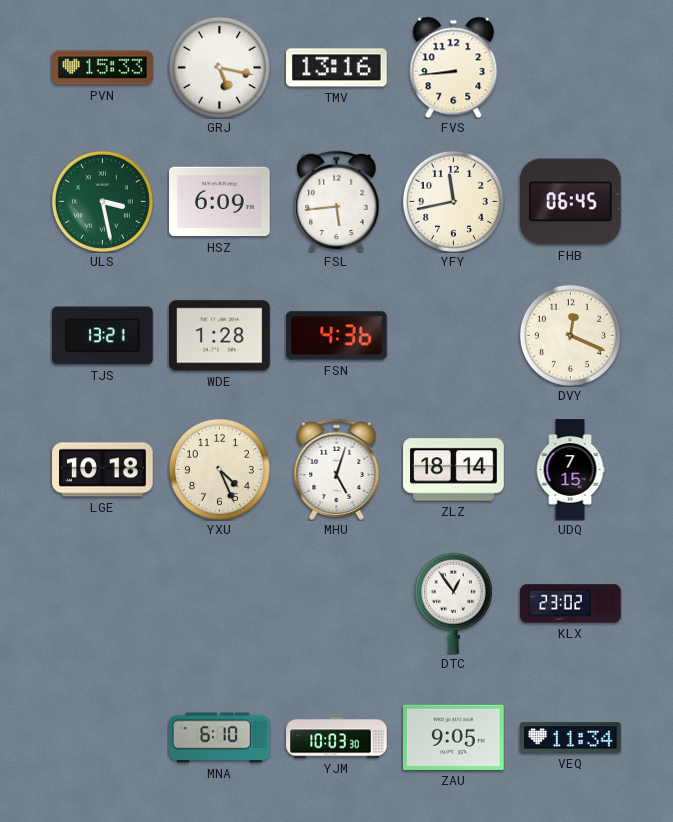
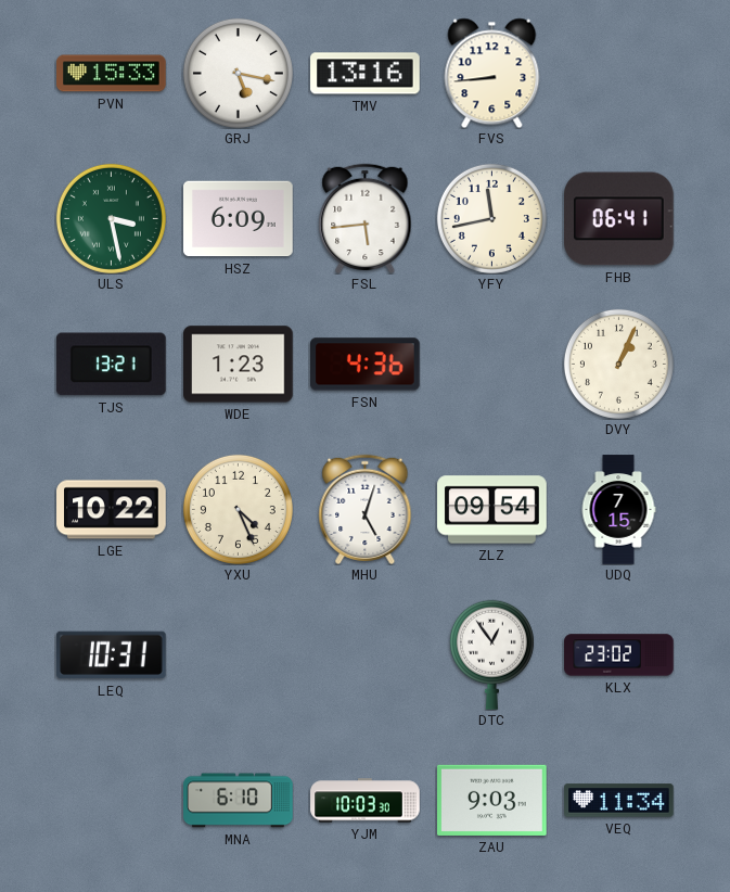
FHB: 06:45 -> 06:41 (619, 219)
WDE: 1:28 -> 1:23 (239, 365)
DVY: 12:19 -> 1:04 (618, 364)
LGE: 10:18 -> 10:22 (112, 510)
ZLZ: 18:14 -> 09:54 (492, 510)
LEQ: none -> 10:31 (112, 655)
ZAU: 9:05 -> 9:03 (492, 800)
